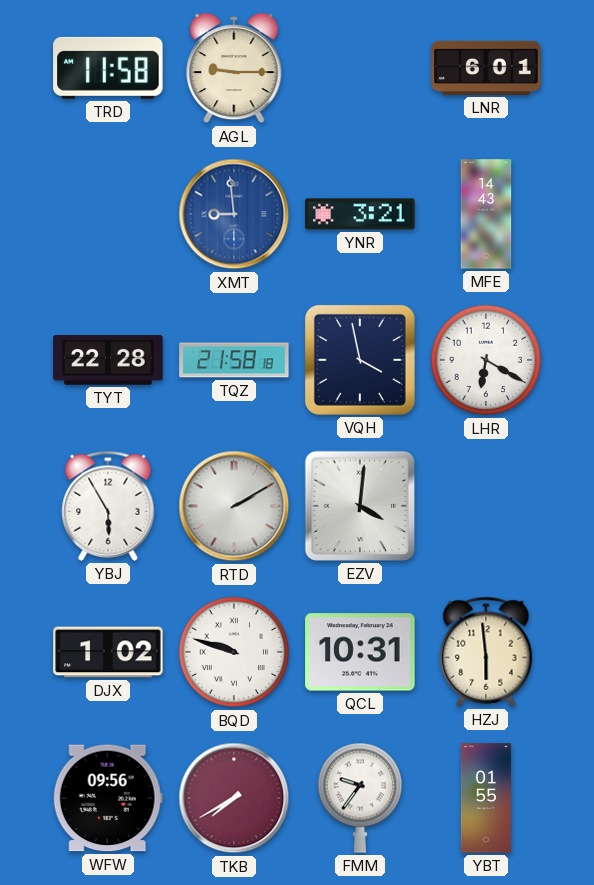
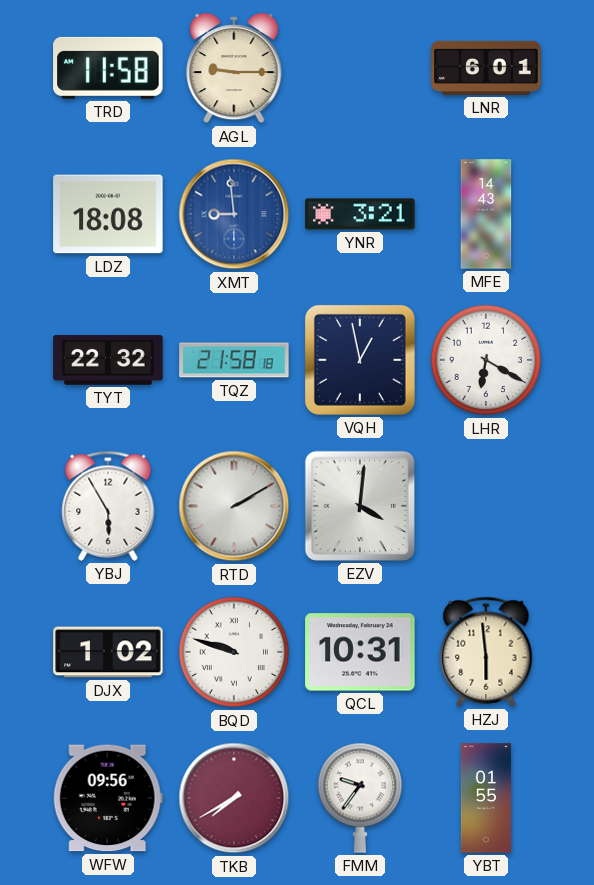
LDZ: none -> 18:08 (108, 214)
TYT: 22:28 -> 22:32 (108, 360)
VQH: 3:58 -> 12:58 (360, 360)
